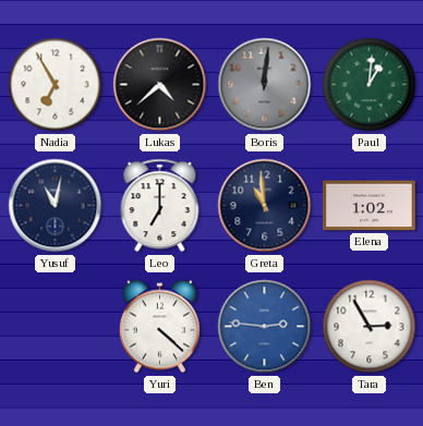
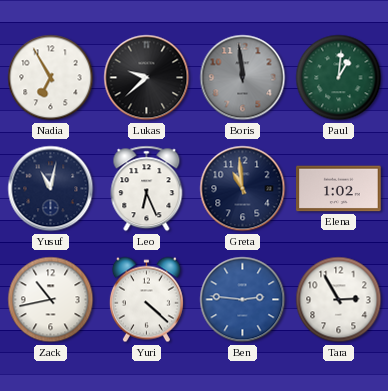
Lukas: 4:38 -> 9:38 (147, 78)
Boris: 12:01 -> 11:59 (243, 78)
Leo: 7:00 -> 6:26 (147, 189)
Zack: none -> 10:43 (51, 300)
